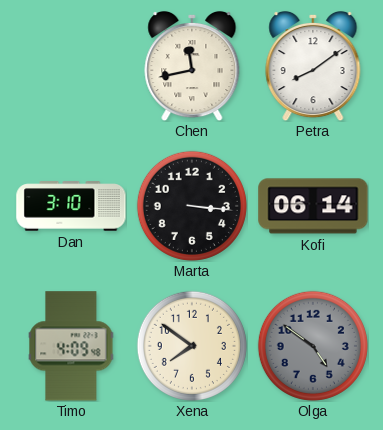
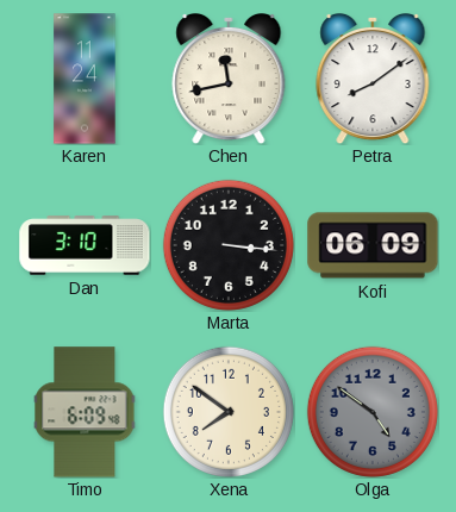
Karen: none -> 11:24 (85, 79)
Kofi: 06:14 -> 06:09 (373, 245)
Timo: 4:09 -> 6:09 (85, 412)
